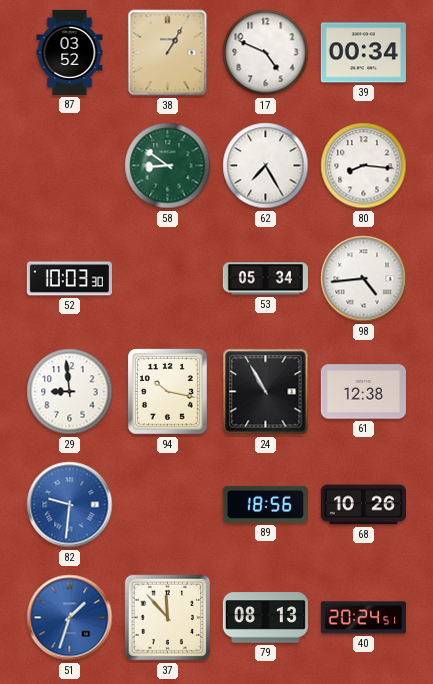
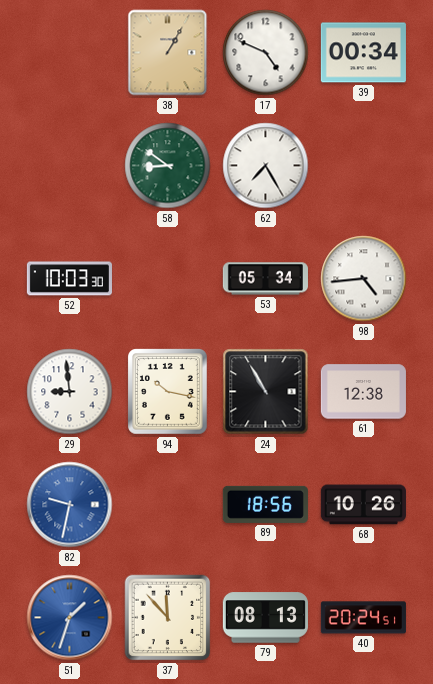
87: 03:52 -> none (70, 52)
80: 8:16 -> none (364, 166)
82: 9:31 -> 9:32 (70, 505)
